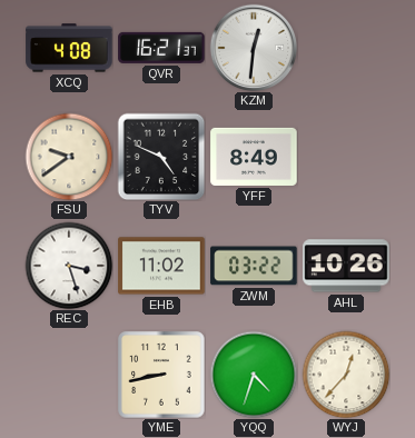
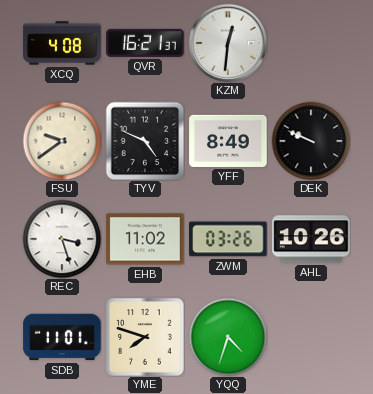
DEK: none -> 9:49 (311, 141)
ZWM: 03:22 -> 03:26 (228, 239)
SDB: none -> 11:01 (62, 337)
YME: 8:43 -> 7:48 (145, 337)
WYJ: 12:37 -> none (346, 375)
